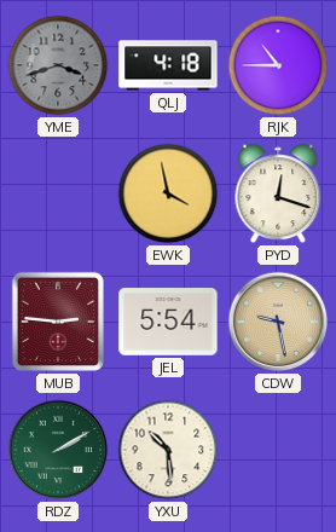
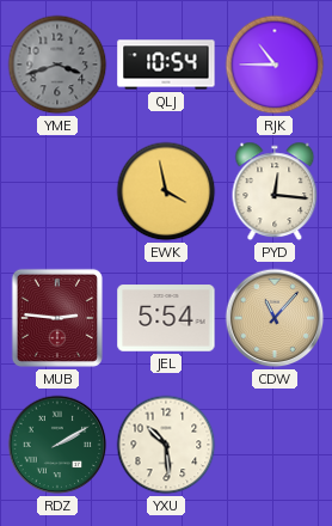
QLJ: 4:18 -> 10:54 (166, 65)
PYD: 12:18 -> 12:16 (275, 191)
CDW: 9:28 -> 11:07 (275, 318)
